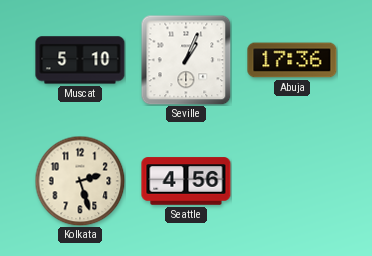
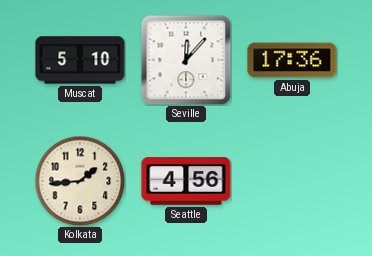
Seville: 1:04 -> 12:07 (186, 60)
Kolkata: 2:27 -> 1:44 (80, 181)
